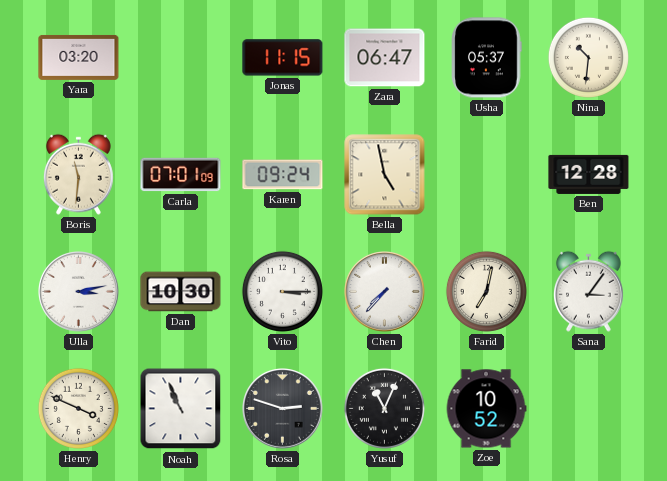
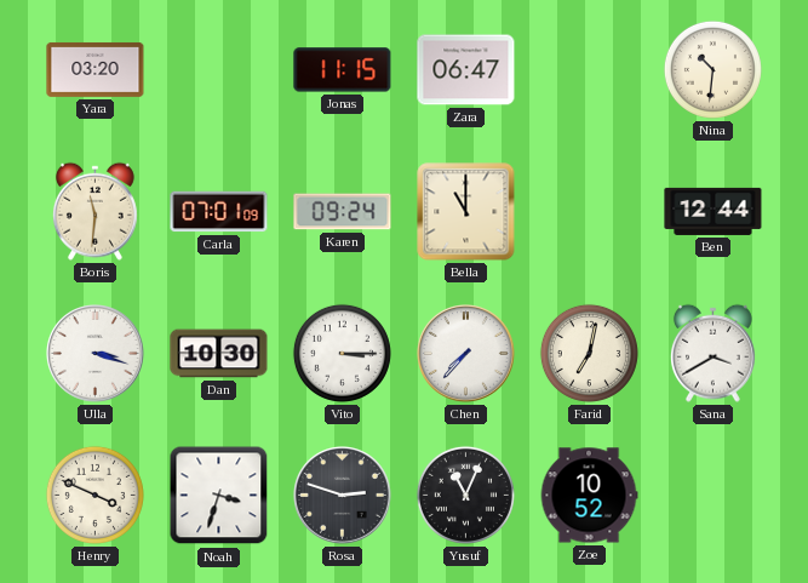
Usha: 05:37 -> none (487, 58)
Bella: 4:58 -> 11:00 (466, 212)
Ben: 12:28 -> 12:44 (714, 211)
Ulla: 3:13 -> 3:18 (96, 354)
Sana: 3:06 -> 3:40 (712, 353)
Noah: 10:56 -> 3:33 (219, 496)
